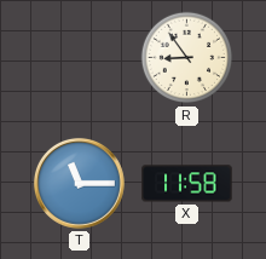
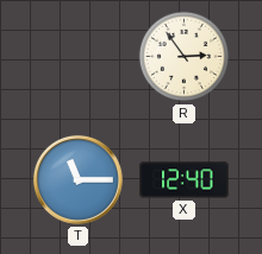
R: 8:54 -> 2:54 (185, 57)
X: 11:58 -> 12:40 (185, 180)
